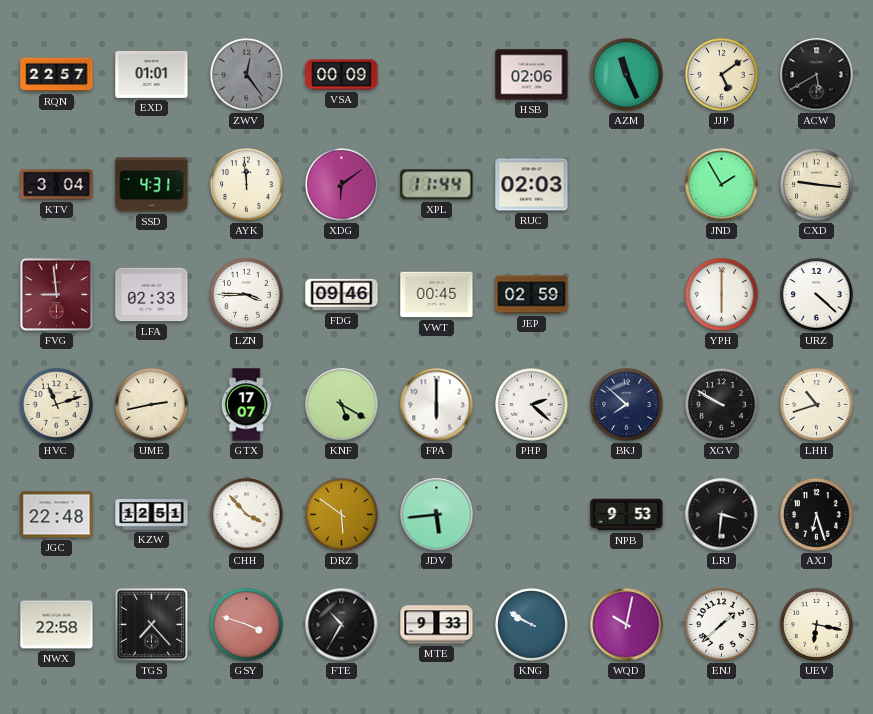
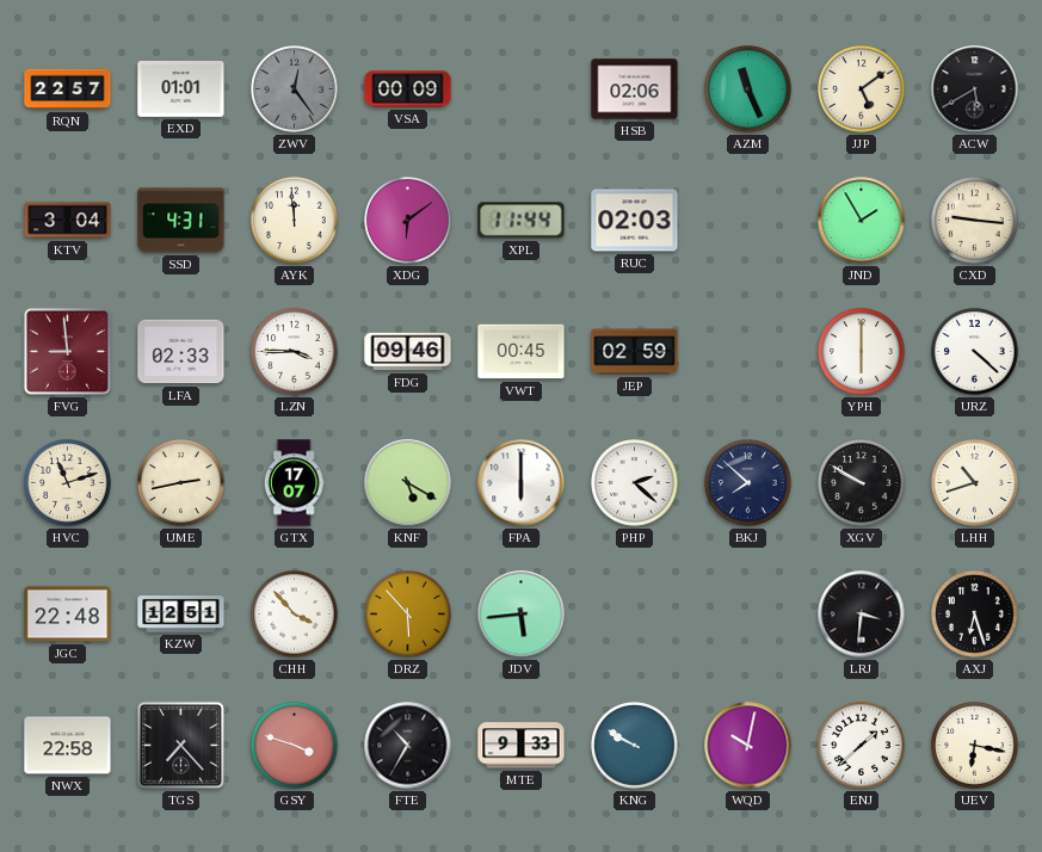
DRZ: 5:51 -> 5:53 (408, 615)
NPB: 9:53 -> none (627, 515)
